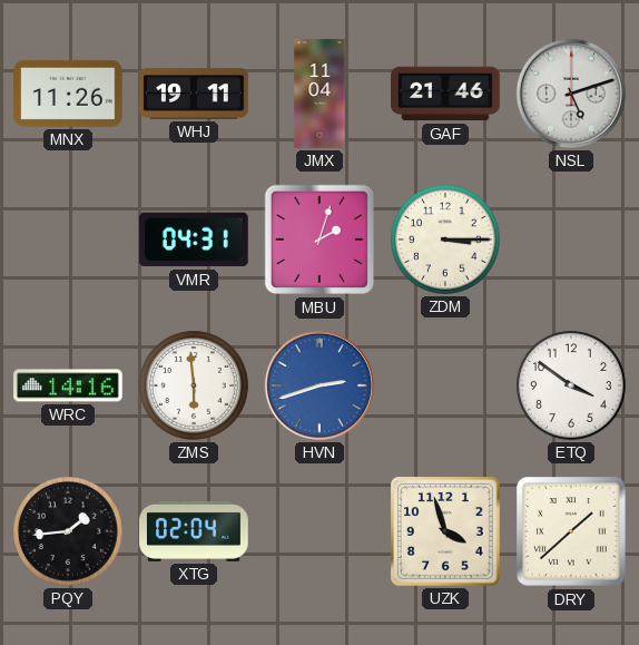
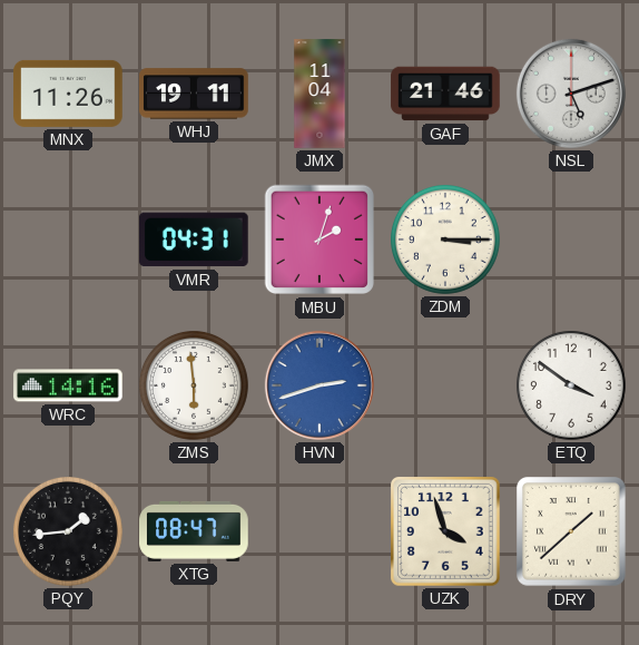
XTG: 02:04 -> 08:47 (194, 531)
